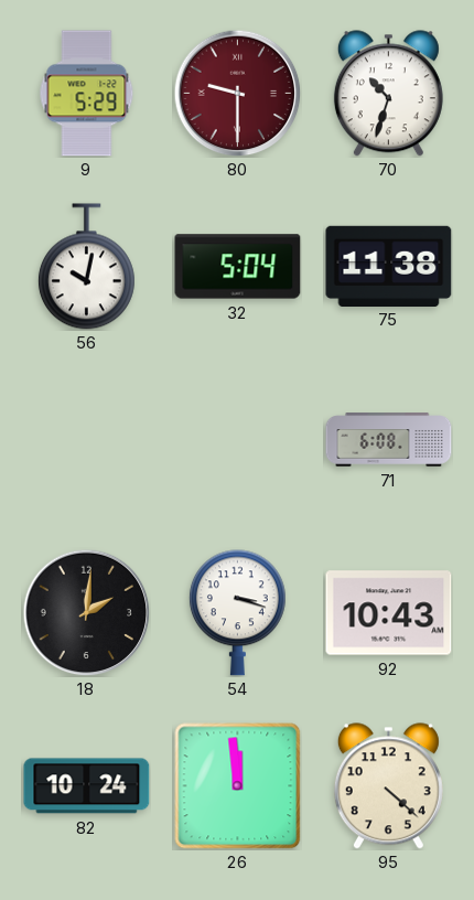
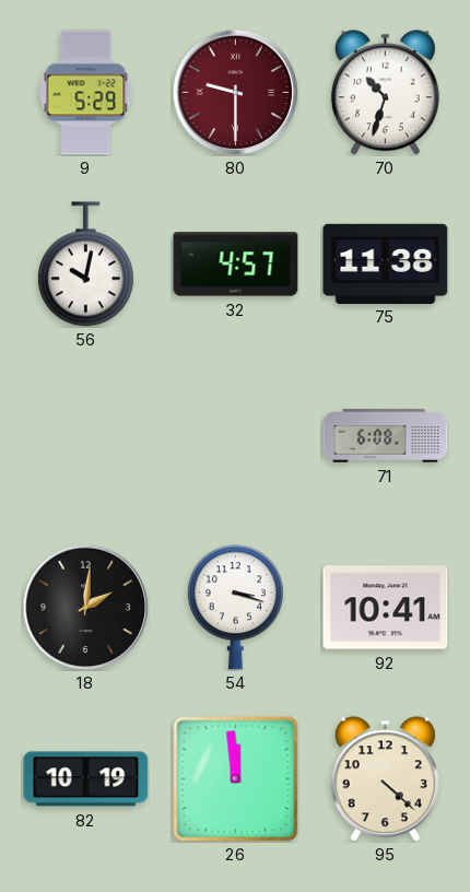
32: 5:04 -> 4:57 (236, 265)
92: 10:43 -> 10:41 (386, 608)
82: 10:24 -> 10:19 (86, 779)
